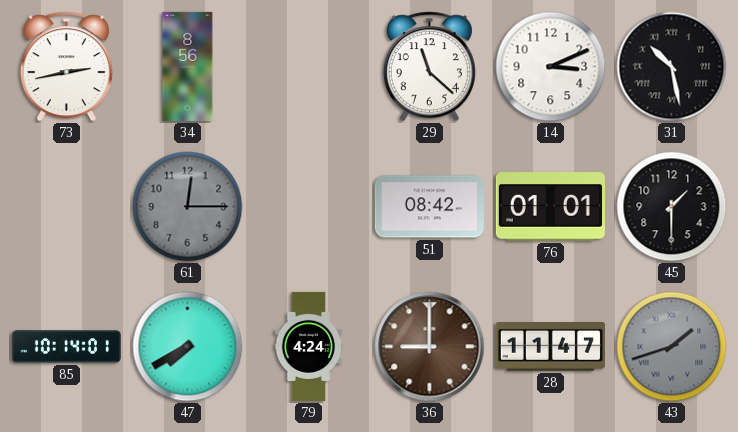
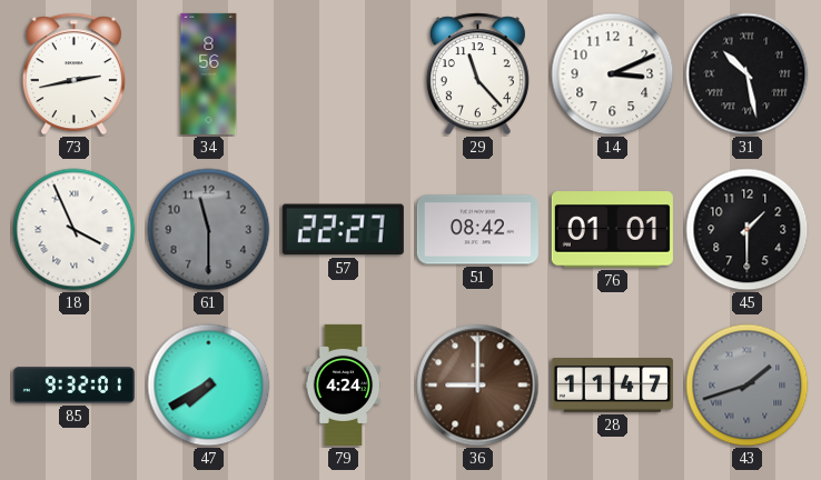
29: 11:22 -> 11:23 (477, 74)
18: none -> 3:56 (75, 230)
61: 12:15 -> 11:30 (209, 230)
57: none -> 22:27 (343, 230)
85: 10:14 -> 9:32 (73, 386)
